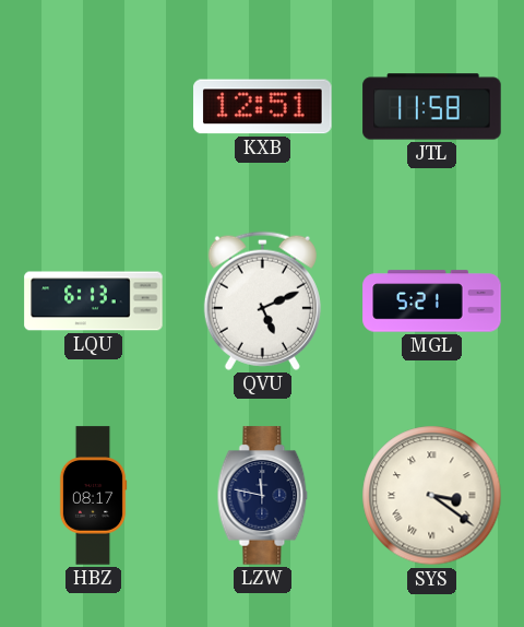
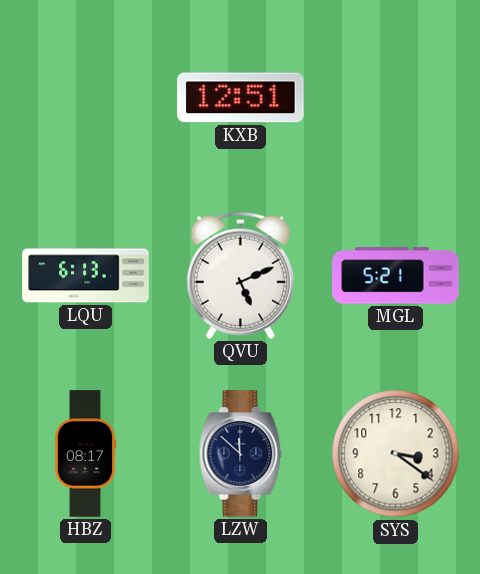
JTL: 11:58 -> none (432, 107)
LZW: 11:47 -> 11:52 (241, 454)
SYS numerals: Roman -> Arabic (396, 454)
